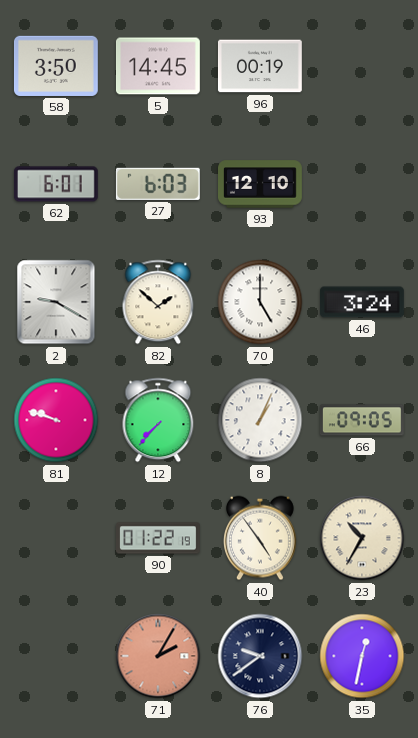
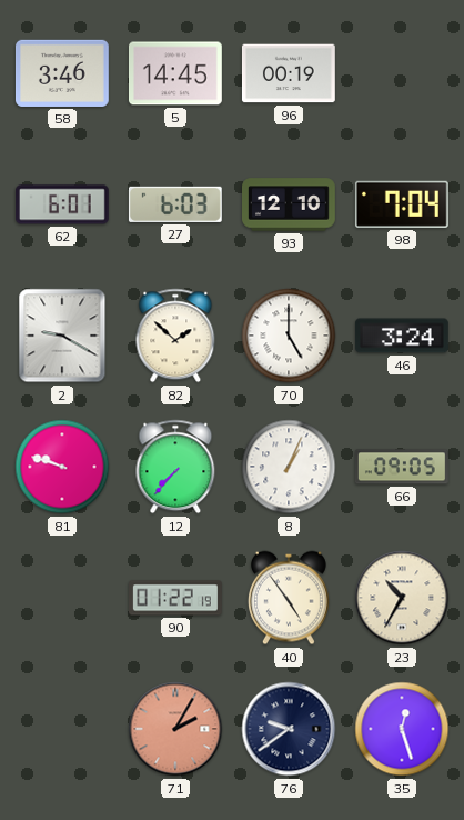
58: 3:50 -> 3:46 (62, 73)
98: none -> 7:04 (402, 204)
35: 12:32 -> 12:27 (402, 729)
